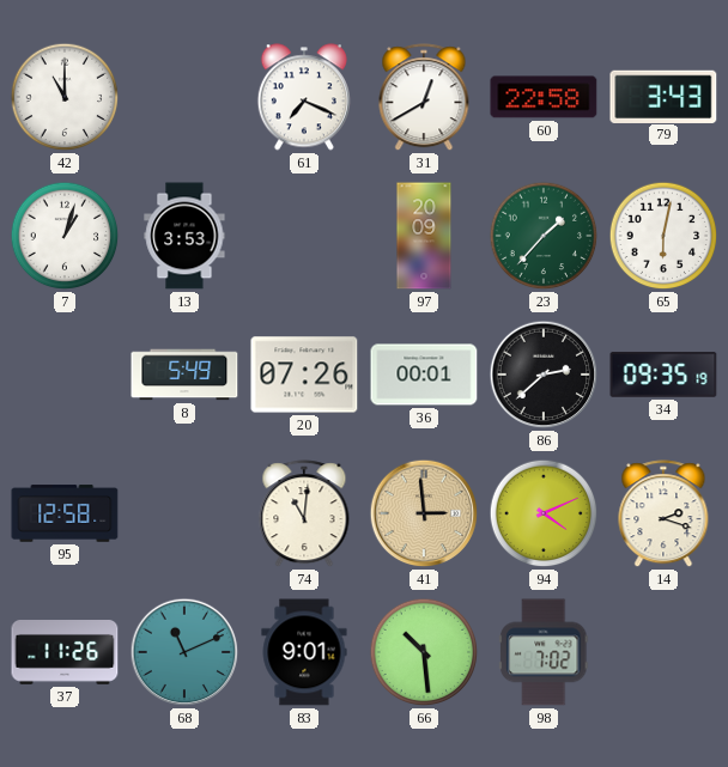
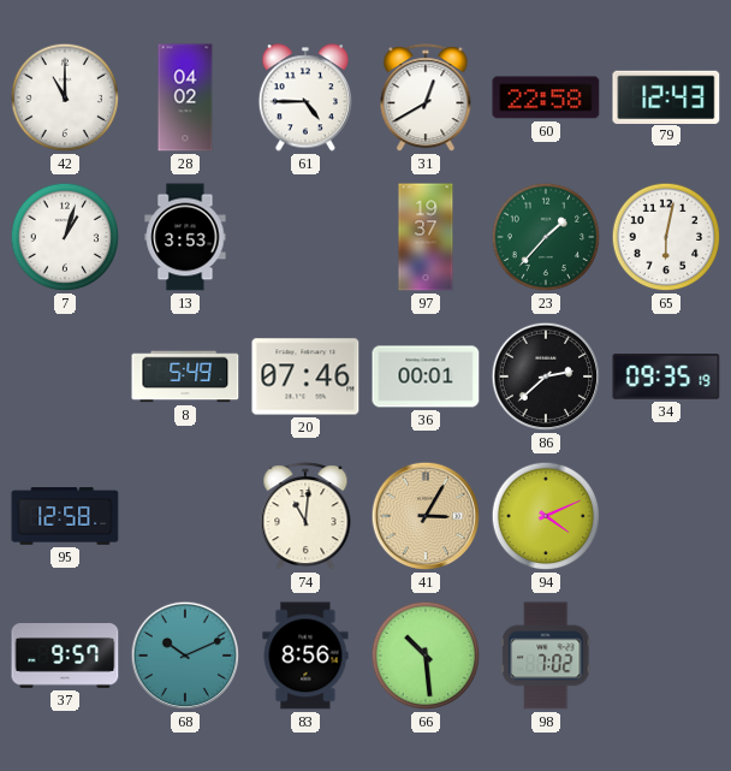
28: none -> 04:02 (185, 97)
61: 7:19 -> 4:45 (305, 97)
79: 3:43 -> 12:43 (666, 96)
97: 20:09 -> 19:37 (426, 237)
20: 07:26 -> 07:46 (305, 376)
41: 2:59 -> 3:05 (426, 516)
14: 2:18 -> none (663, 515)
37: 11:26 -> 9:57 (65, 657)
68: 11:11 -> 10:11 (185, 656)
83: 9:01 -> 8:56 (305, 656)
